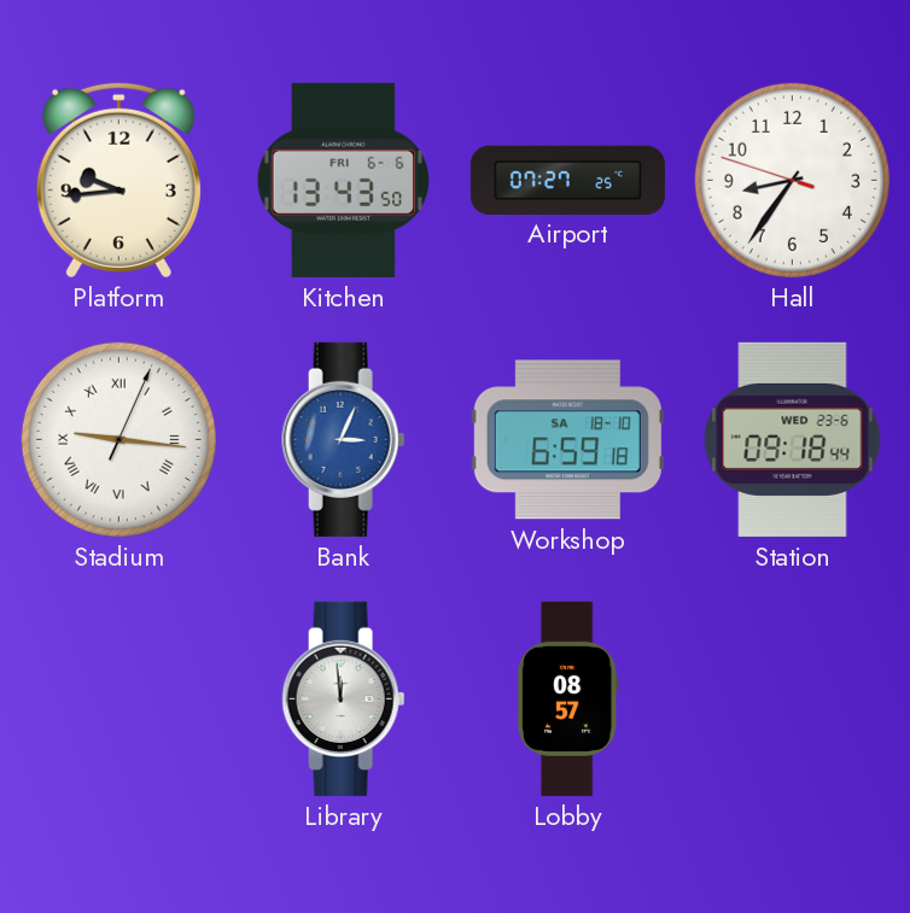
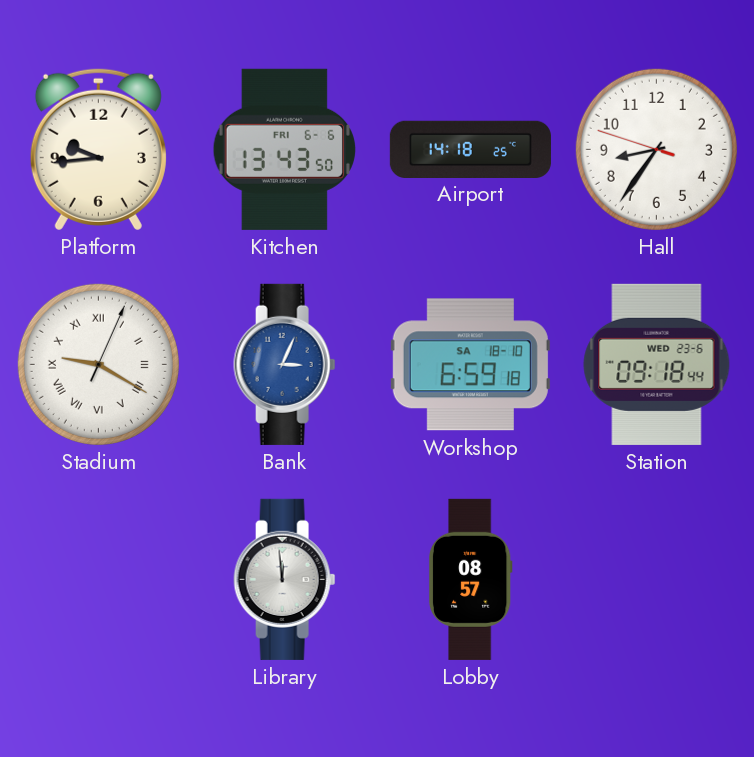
Airport: 07:27 -> 14:18 (470, 149)
Stadium: 9:16 -> 9:20 (98, 364)
